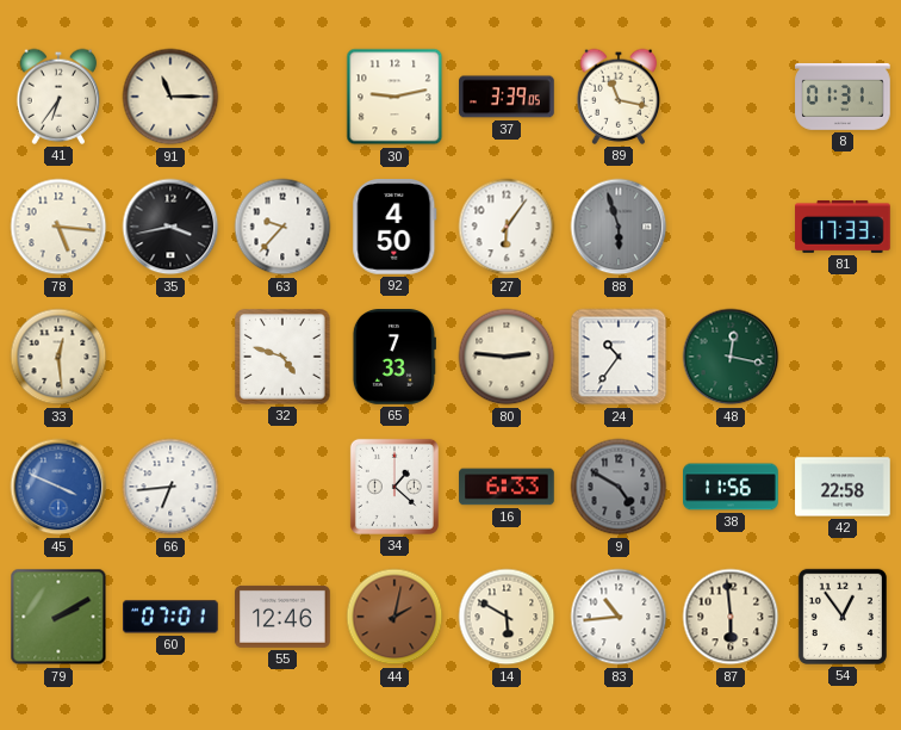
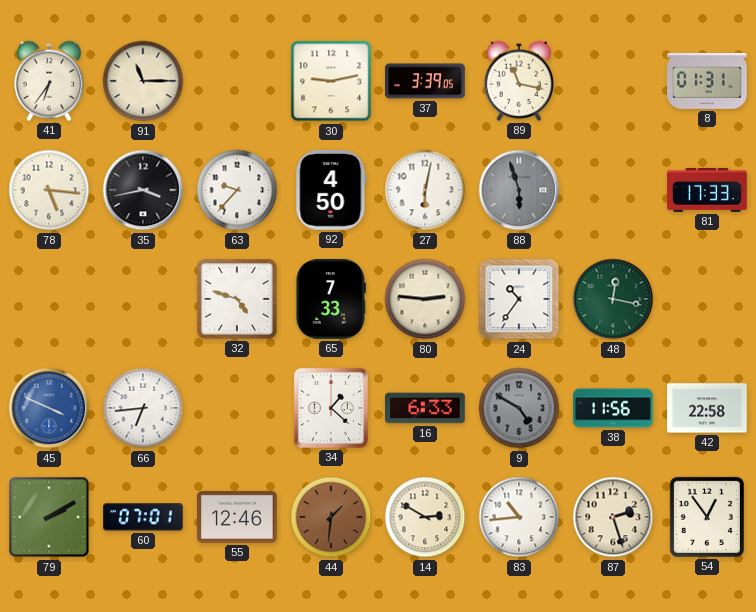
27: 6:06 -> 6:02 (425, 190)
33: 12:29 -> none (58, 357)
44: 2:02 -> 1:31 (331, 517)
14: 5:50 -> 2:50 (425, 517)
87: 5:59 -> 2:27 (613, 517)
